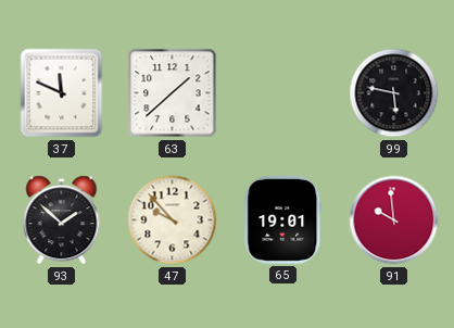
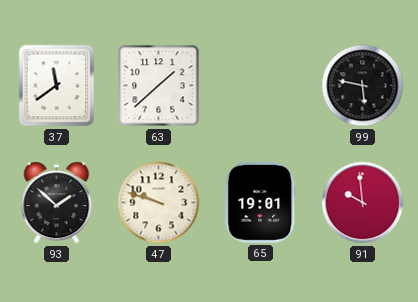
37: 11:49 -> 11:39 (57, 86)
47: 9:53 -> 9:48 (159, 203)
